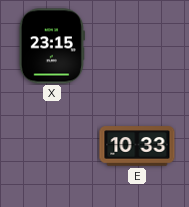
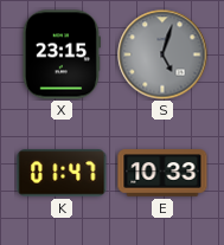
S: none -> 5:03 (162, 54)
K: none -> 01:47 (62, 173)
